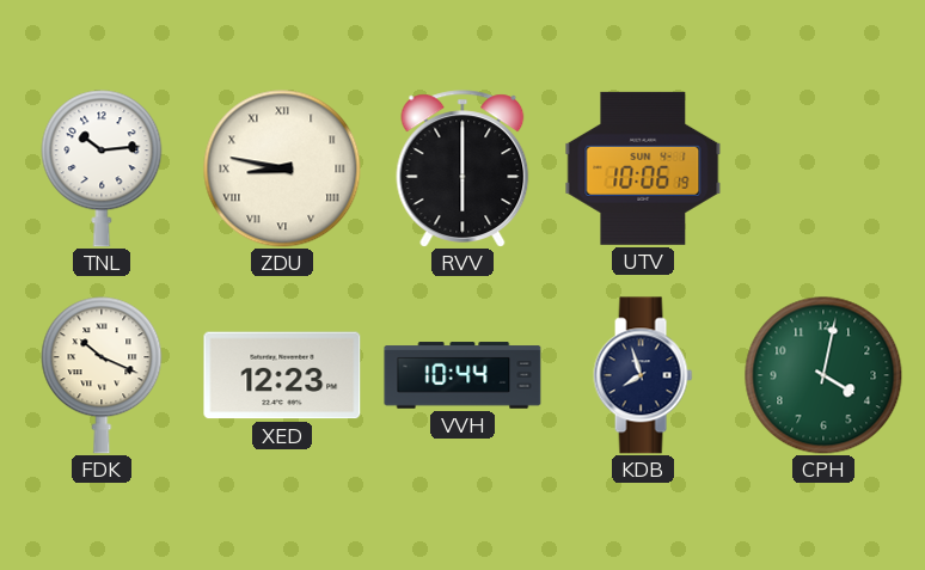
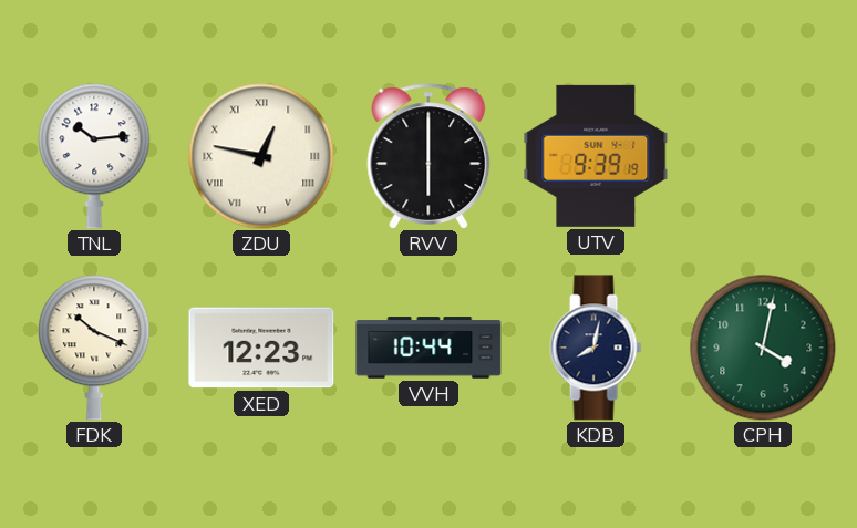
ZDU: 8:47 -> 12:47 (261, 156)
UTV: 10:06 -> 9:39 (596, 156)
KDB: 7:57 -> 8:02 (596, 348)
